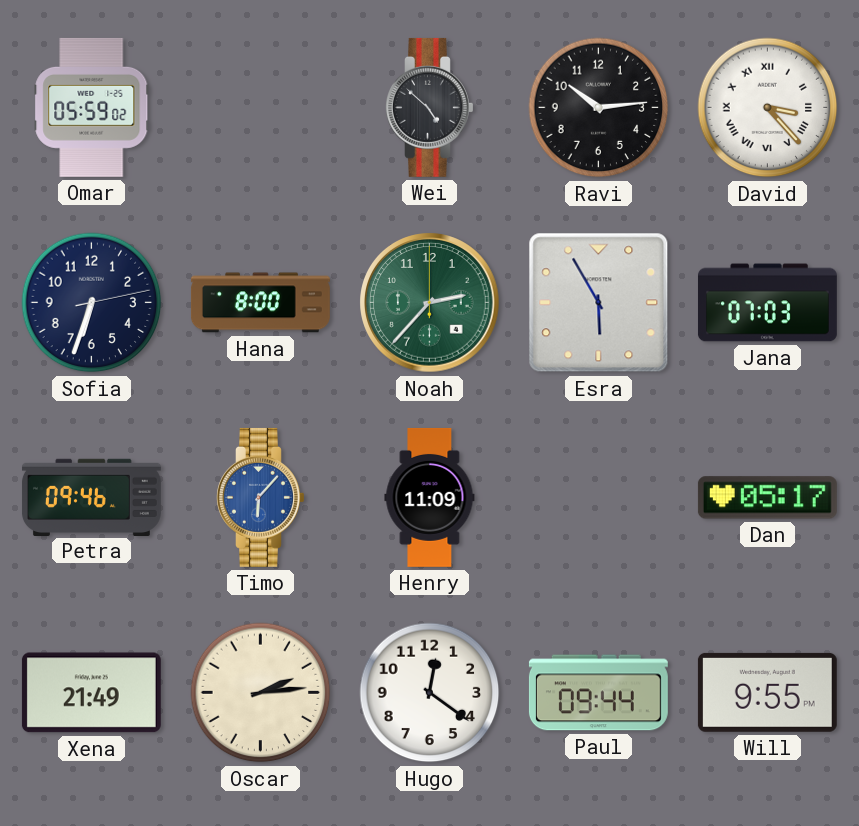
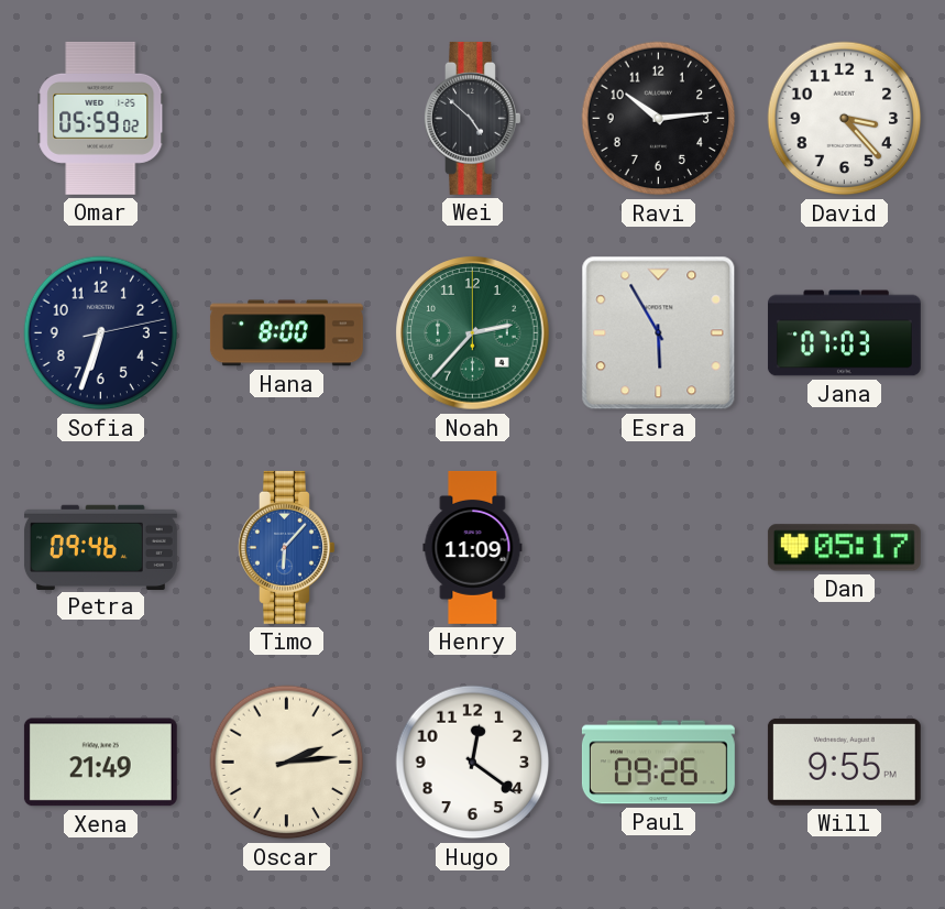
David numerals: Roman -> Arabic (845, 119)
Paul: 09:44 -> 09:26 (658, 763)
